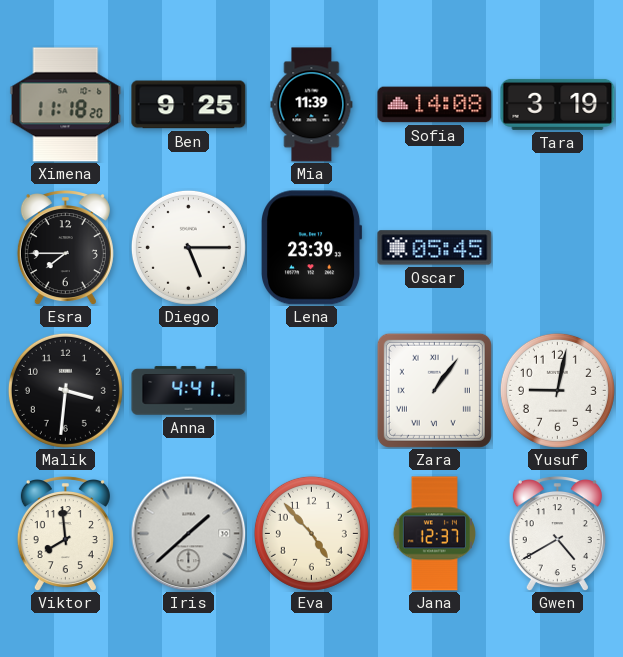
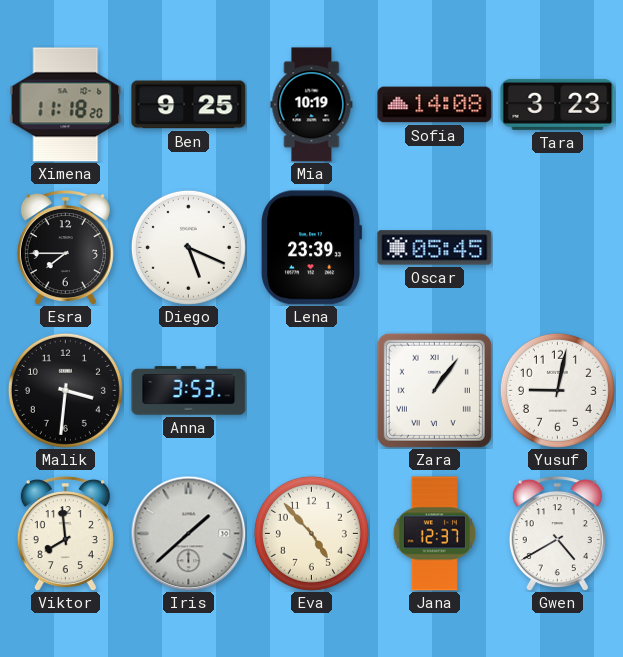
Mia: 11:39 -> 10:19 (312, 105)
Tara: 3:19 -> 3:23 (558, 104)
Diego: 5:15 -> 5:19 (188, 247)
Anna: 4:41 -> 3:53 (189, 391)
